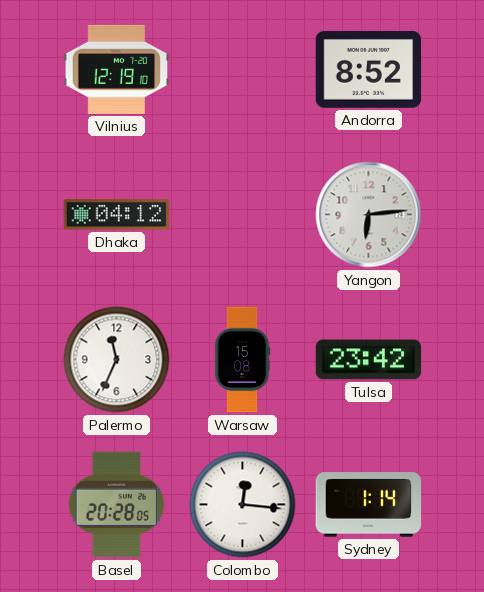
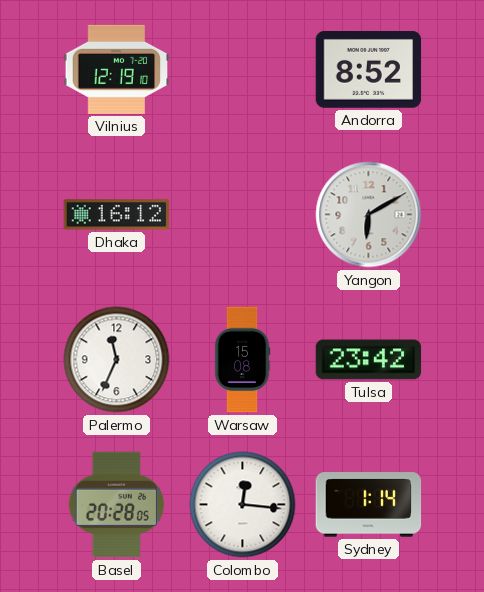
Dhaka: 04:12 -> 16:12 (117, 215)
Yangon: 6:14 -> 6:10 (369, 215)
